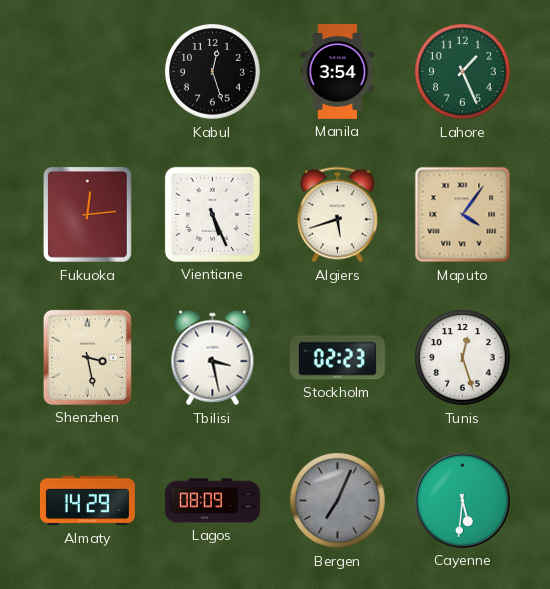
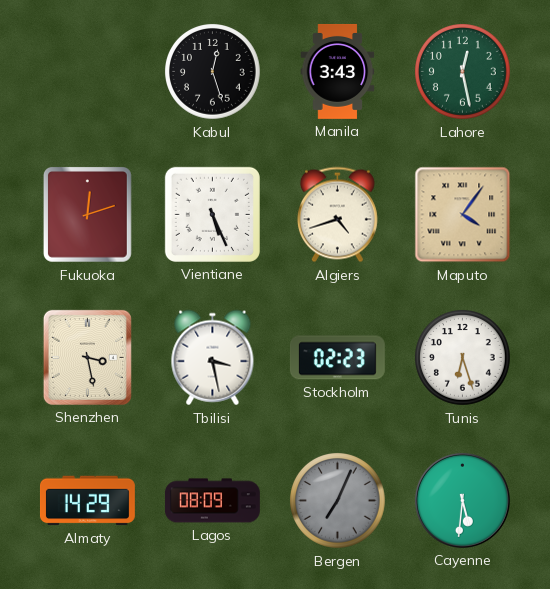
Manila: 3:54 -> 3:43 (338, 71)
Lahore: 1:26 -> 12:28 (463, 72)
Fukuoka: 12:14 -> 12:12 (87, 214)
Algiers: 5:42 -> 4:42 (337, 215)
Tunis: 12:27 -> 6:27 (463, 358)
